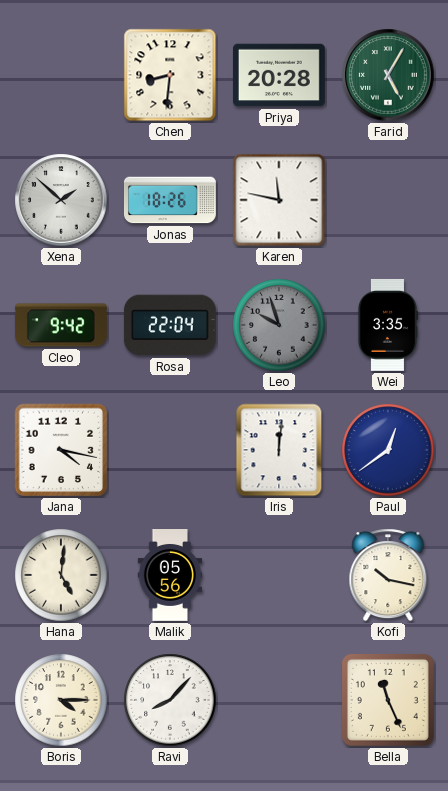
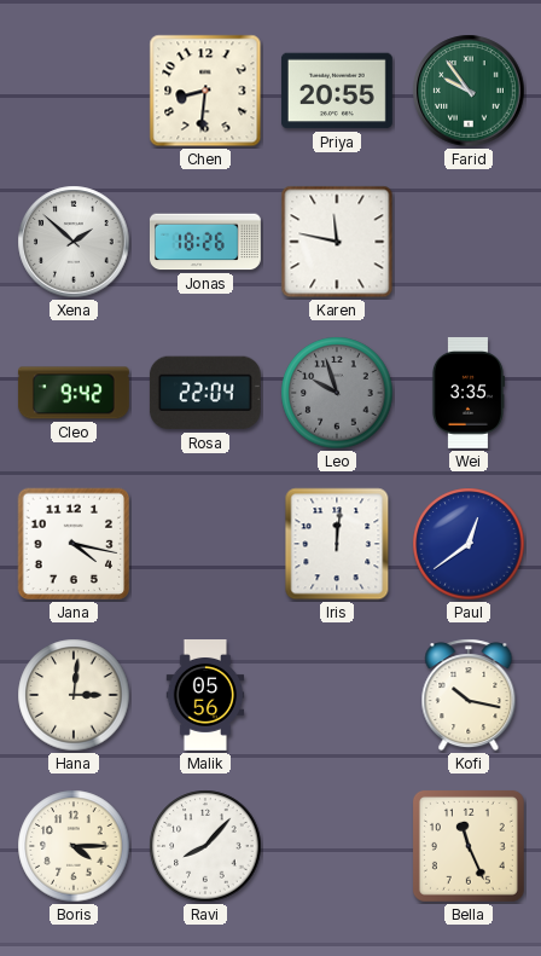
Priya: 20:28 -> 20:55 (337, 91)
Farid: 5:05 -> 9:54 (469, 91)
Hana: 5:01 -> 3:01 (74, 695)
